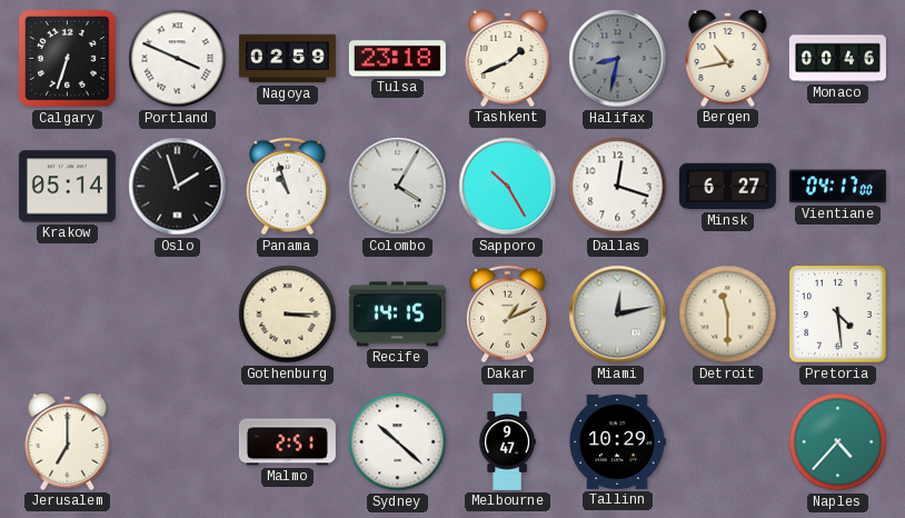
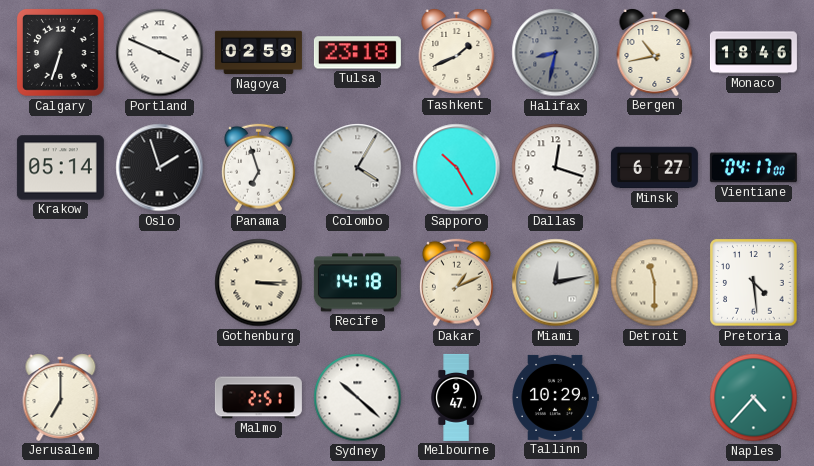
Monaco: 00:46 -> 18:46 (753, 53)
Panama: 10:57 -> 6:57 (258, 168)
Recife: 14:15 -> 14:18 (357, 283)
